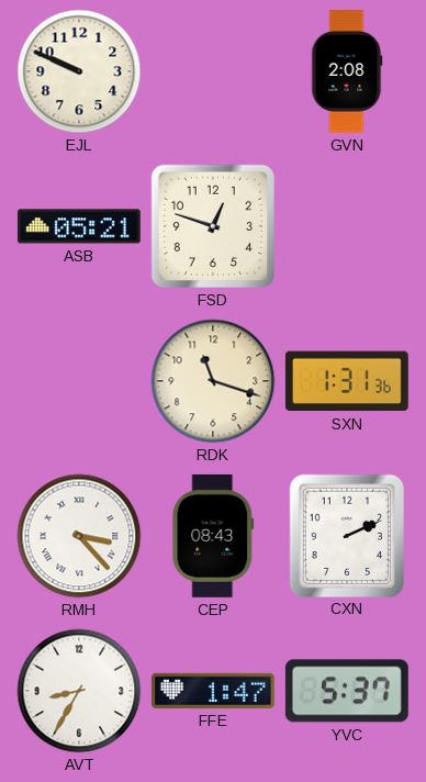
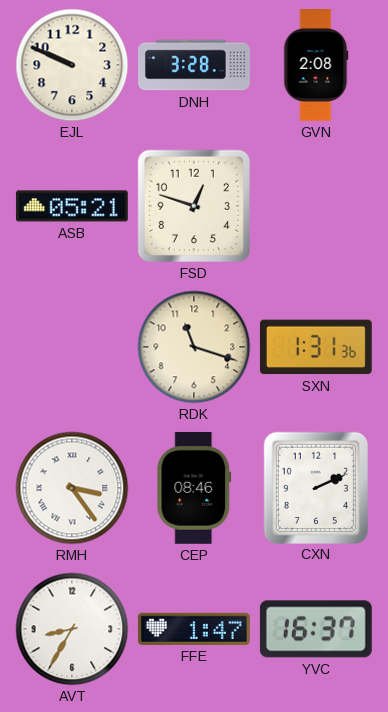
DNH: none -> 3:28 (195, 65)
RMH: 3:23 -> 3:24 (72, 488)
CEP: 08:43 -> 08:46 (194, 488)
YVC: 5:37 -> 16:37 (316, 629)
